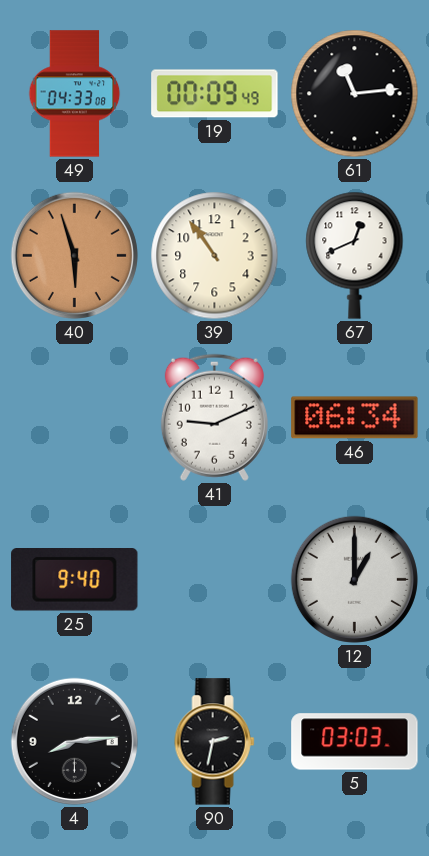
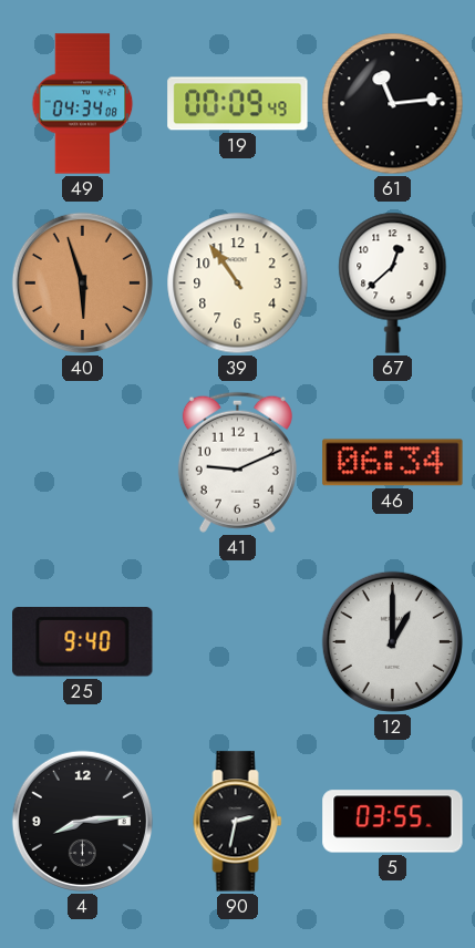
49: 04:33 -> 04:34 (83, 104)
67: 12:41 -> 12:38 (393, 282)
5: 03:03 -> 03:55 (393, 822)
